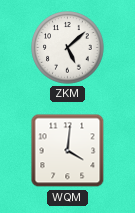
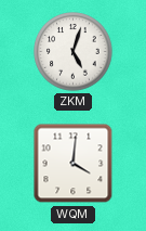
ZKM: 5:08 -> 5:03 (74, 52)
